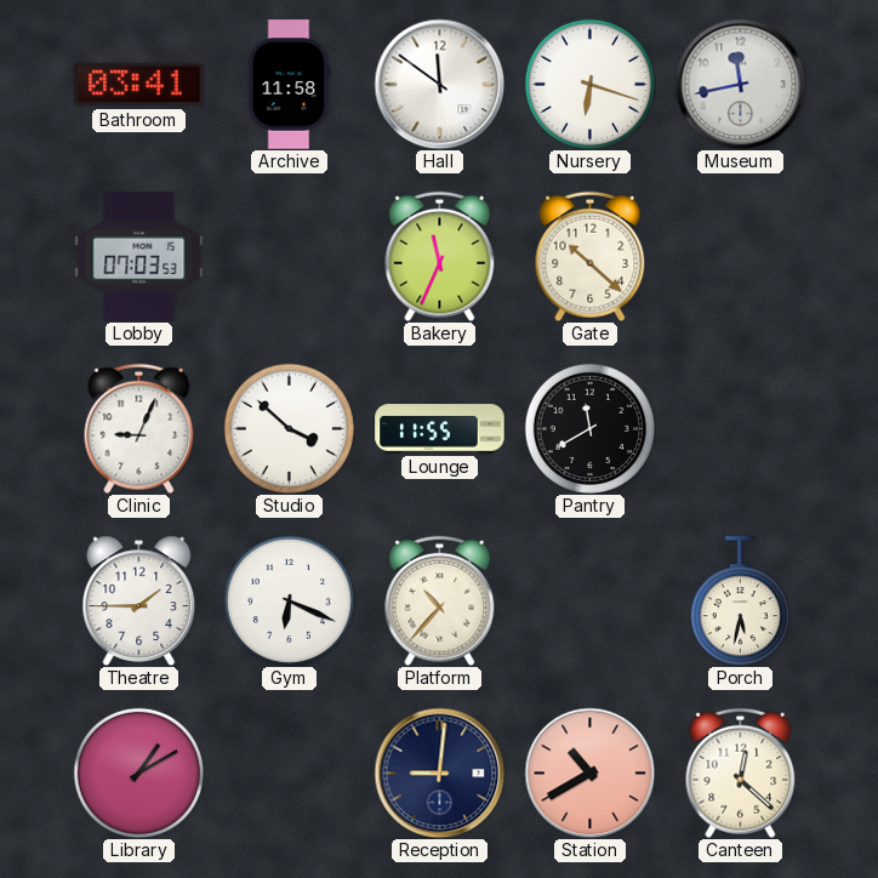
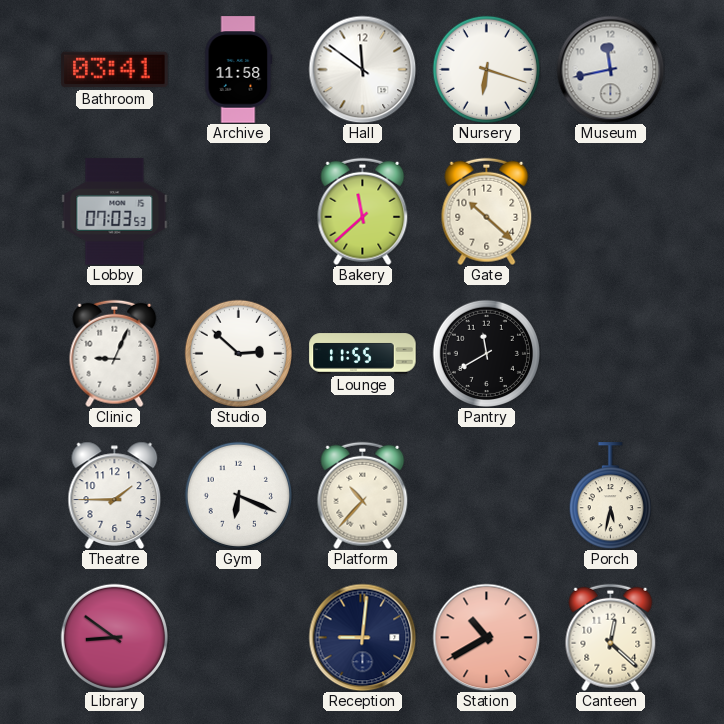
Bakery: 11:34 -> 11:38 (363, 211)
Studio: 3:52 -> 2:52 (238, 353)
Library: 1:10 -> 8:51 (114, 637)
